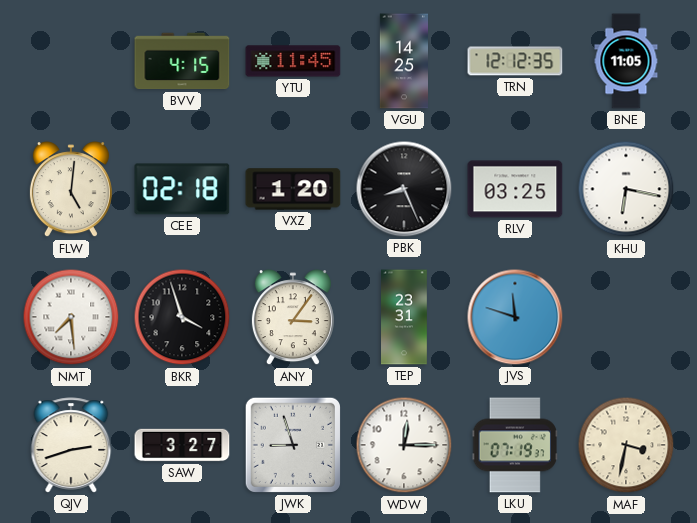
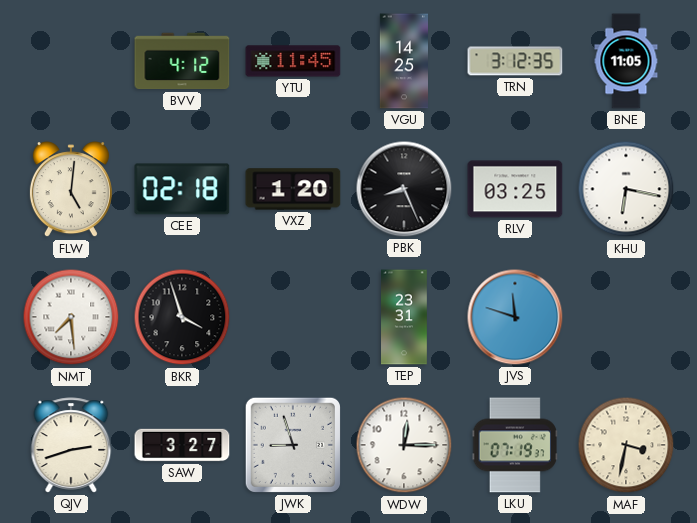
BVV: 4:15 -> 4:12 (182, 61)
TRN: 12:12 -> 3:12 (515, 61)
ANY: 3:06 -> none (293, 318)
